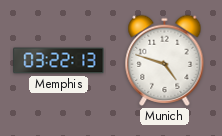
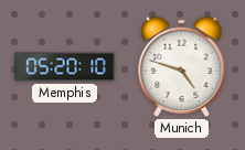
Memphis: 03:22 -> 05:20 (65, 67)
